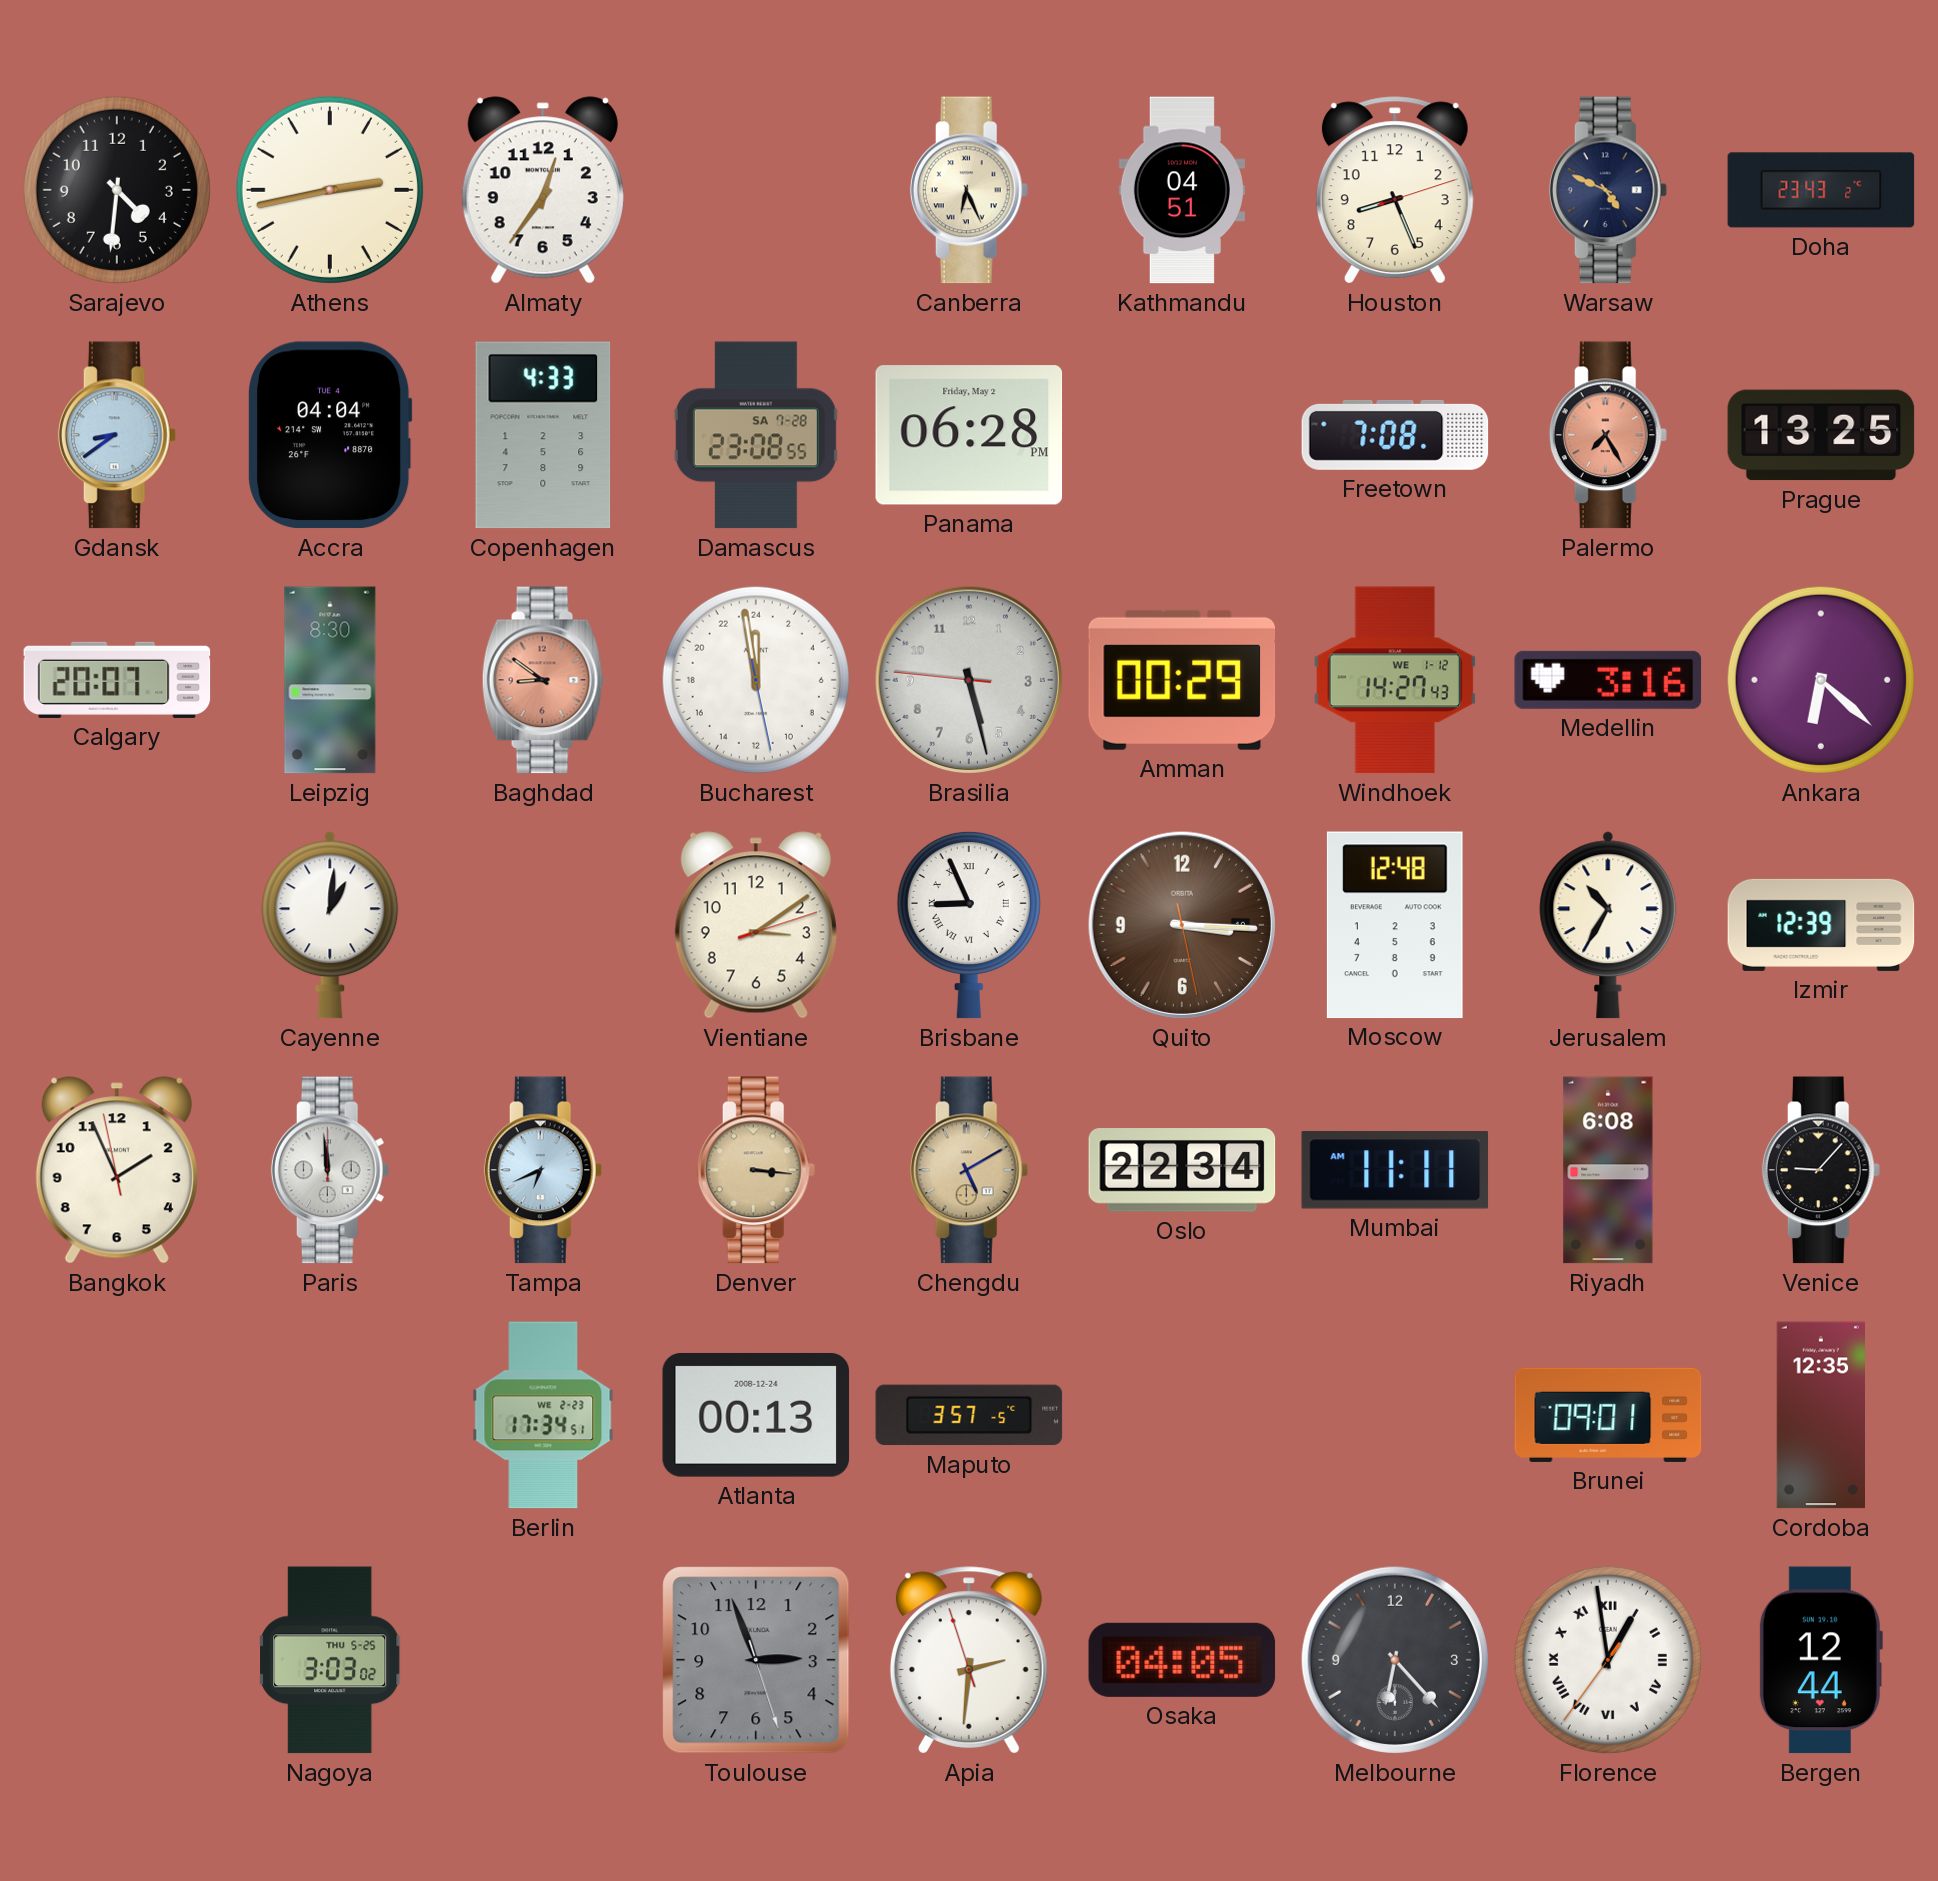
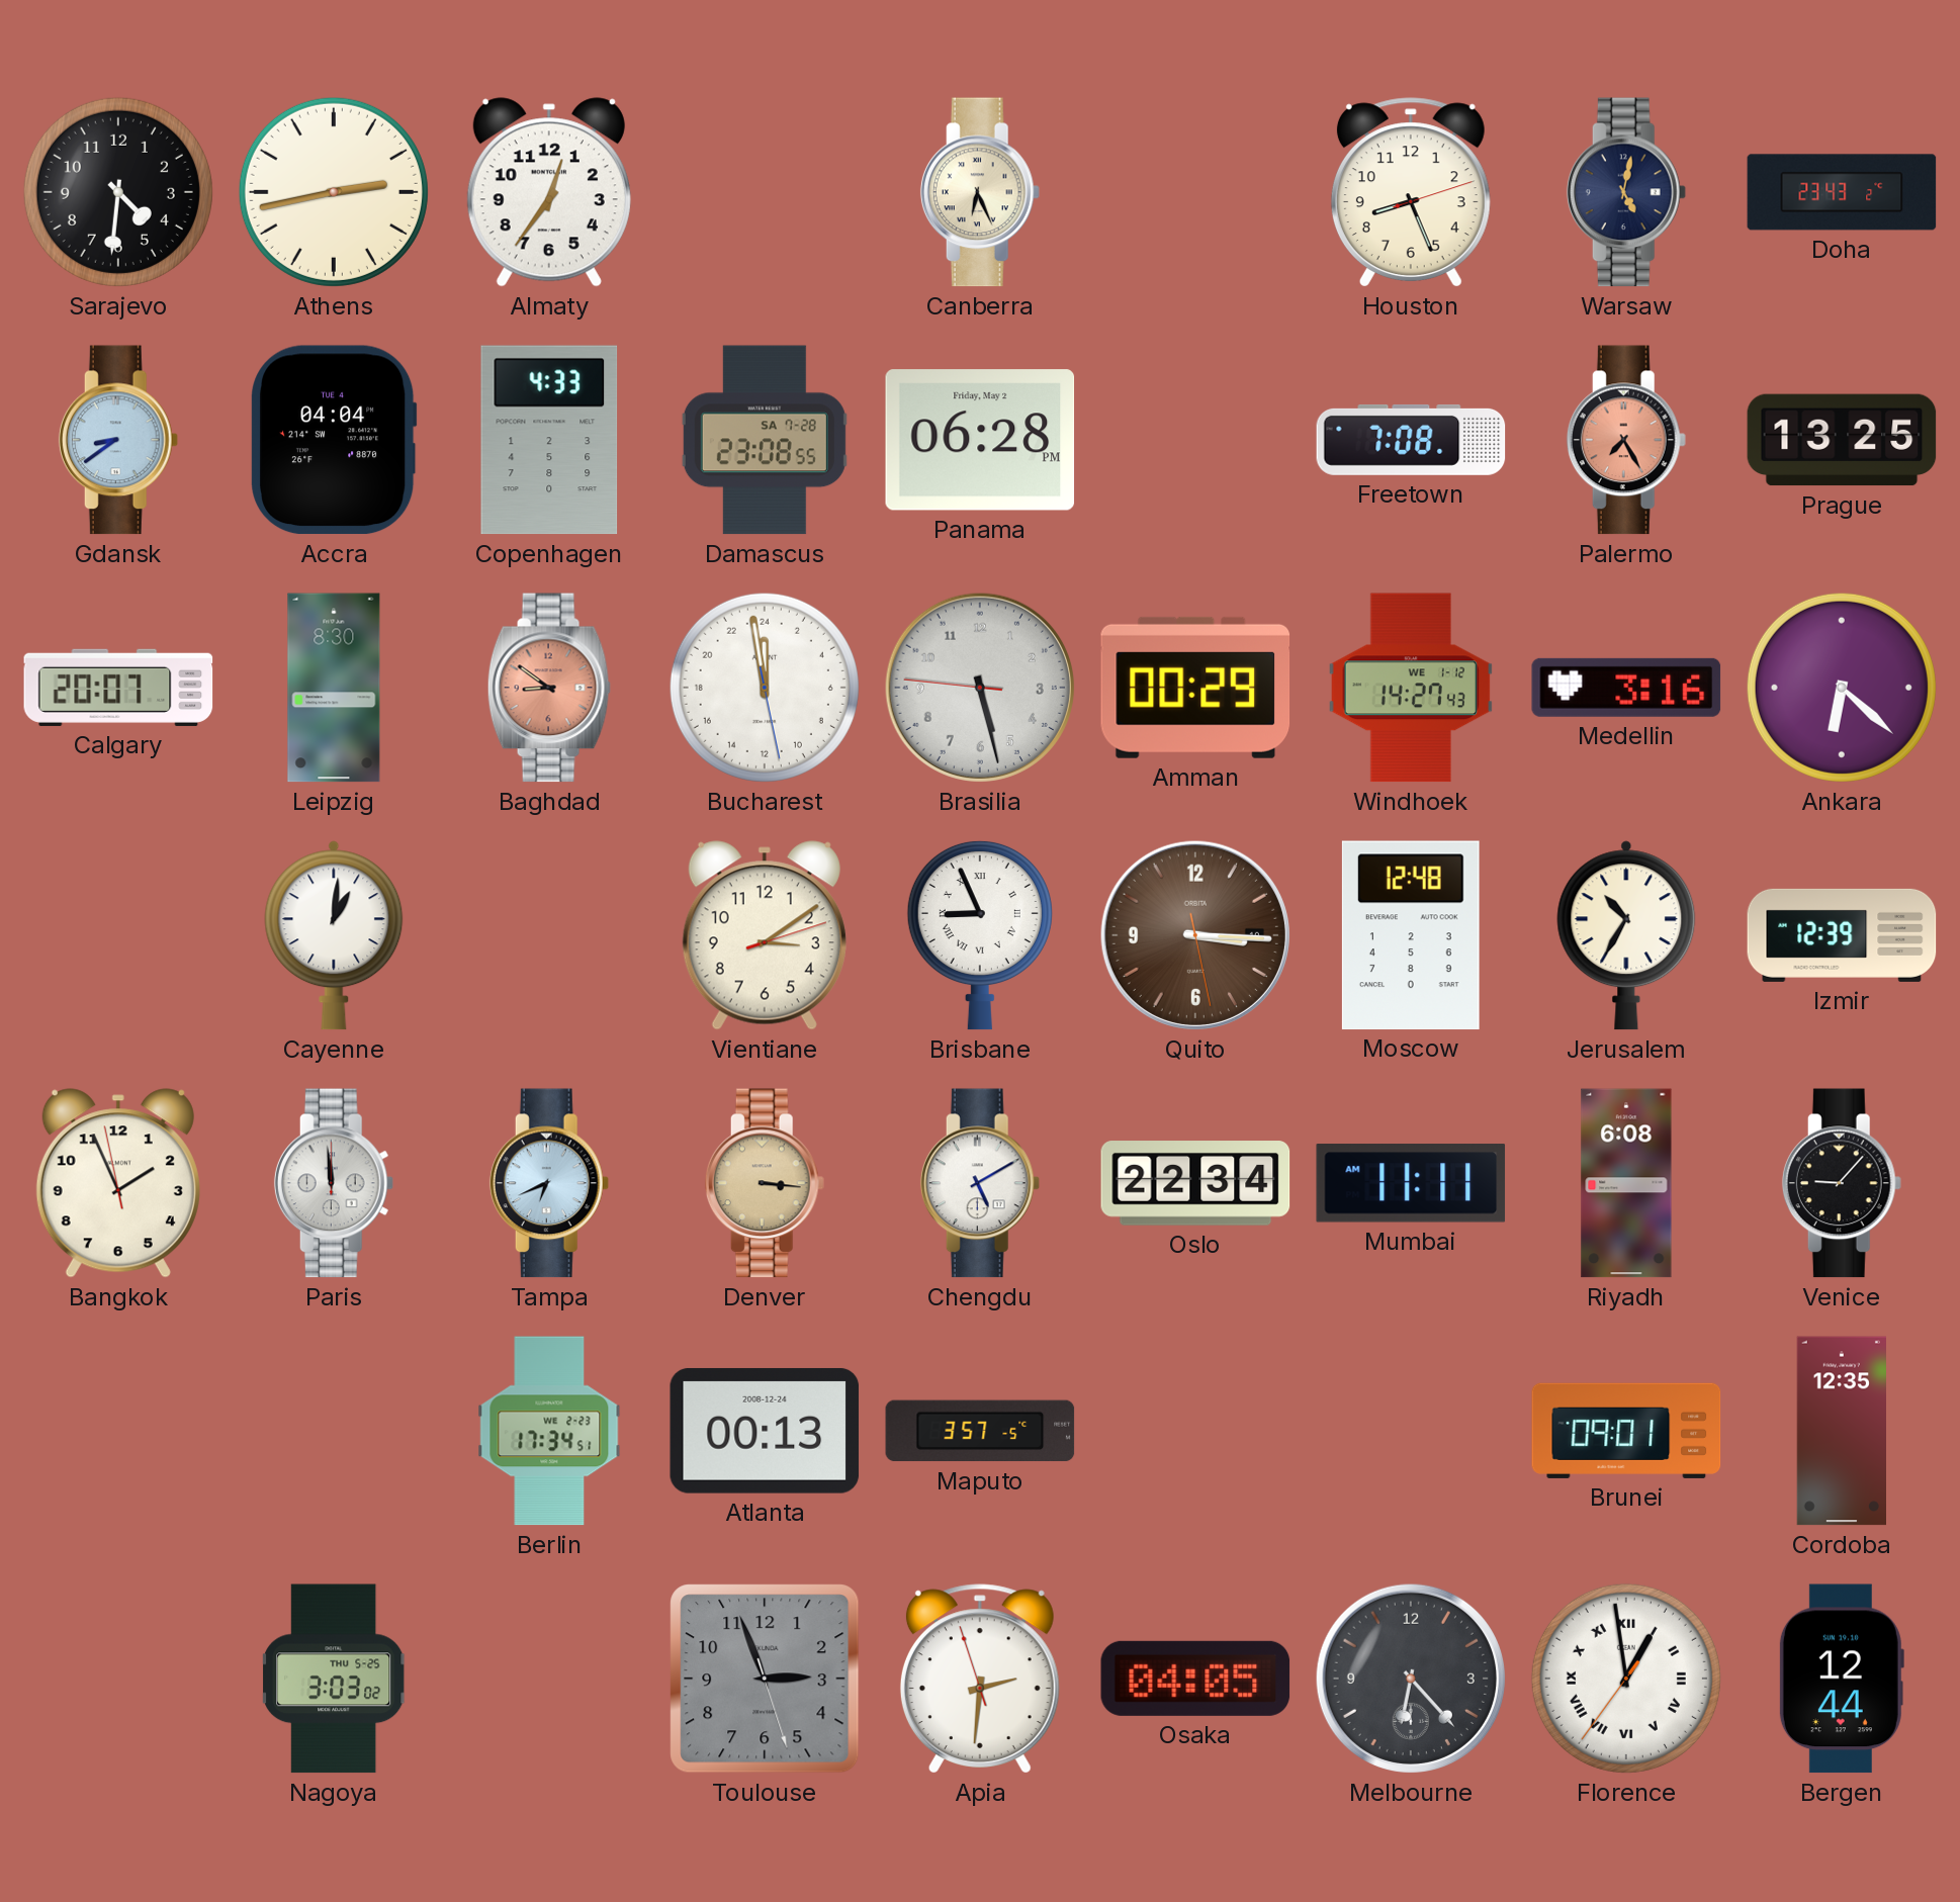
Kathmandu: 04:51 -> none (1182, 190)
Warsaw: 4:49 -> 5:02 (1626, 192)
Chengdu dial: champagne -> white (980, 1183)
